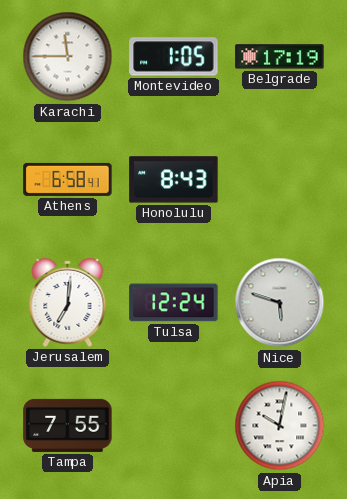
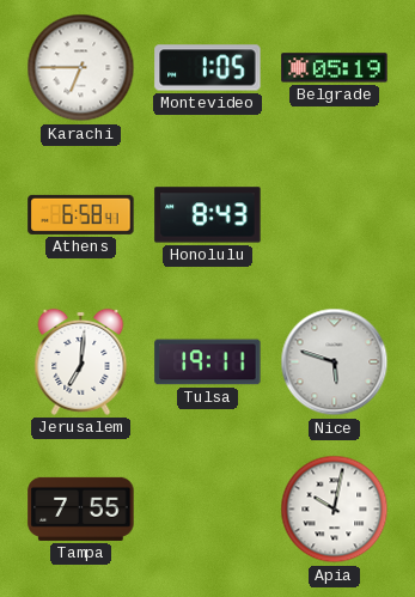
Karachi: 11:45 -> 6:45 (81, 68)
Belgrade: 17:19 -> 05:19 (335, 68)
Tulsa: 12:24 -> 19:11 (208, 363)
